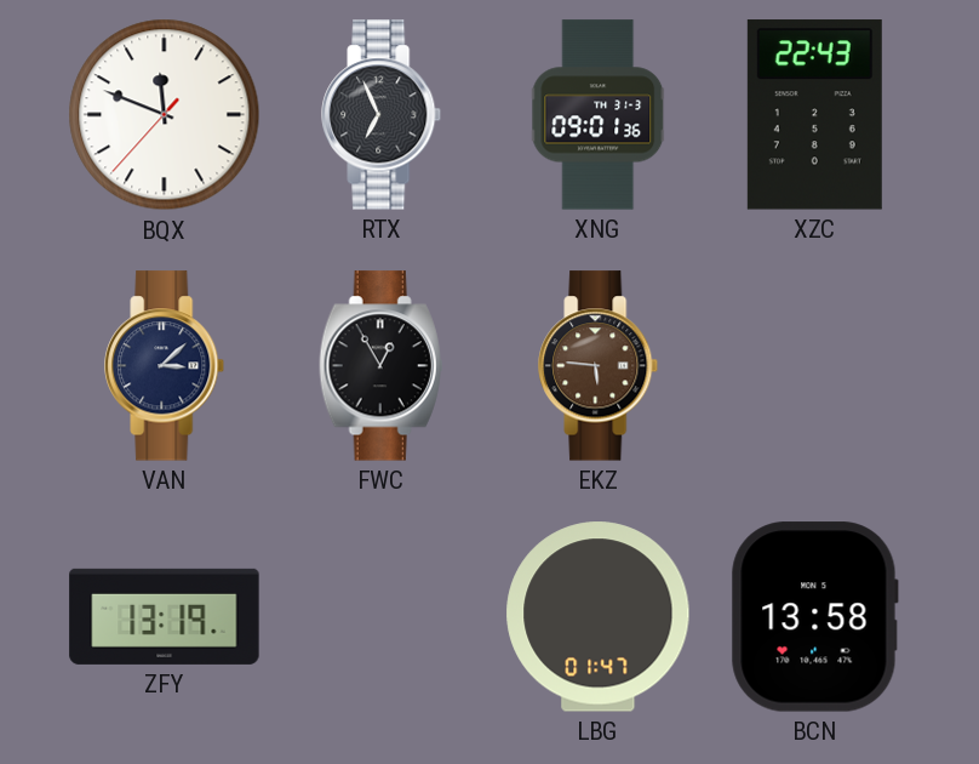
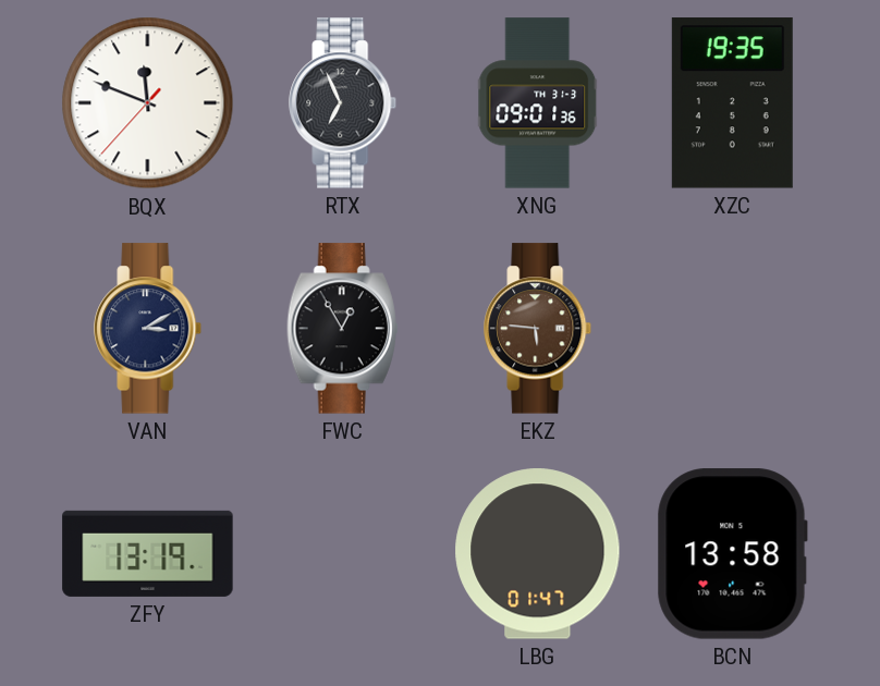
XZC: 22:43 -> 19:35 (732, 103)
VAN: 3:08 -> 3:10 (148, 329)
